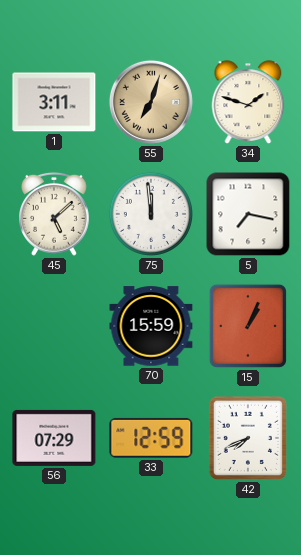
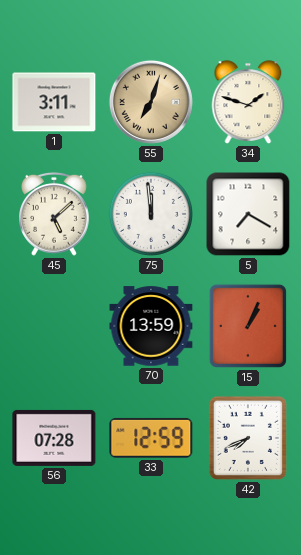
5: 7:17 -> 7:20 (248, 214)
70: 15:59 -> 13:59 (151, 326)
56: 07:29 -> 07:28 (54, 438)
